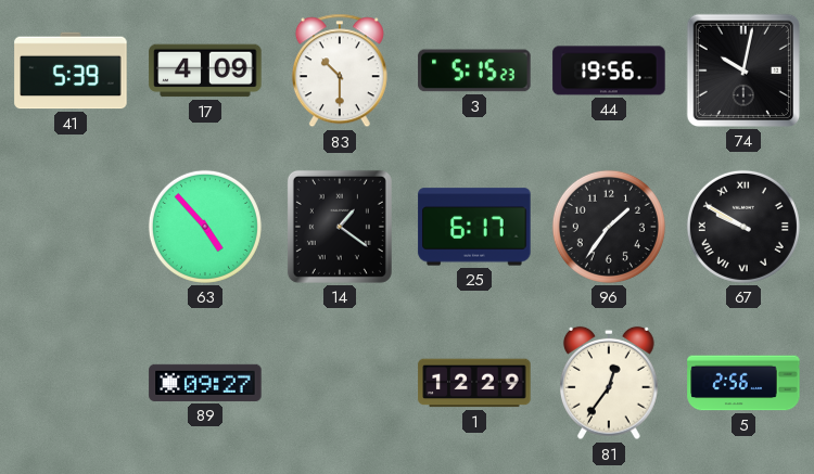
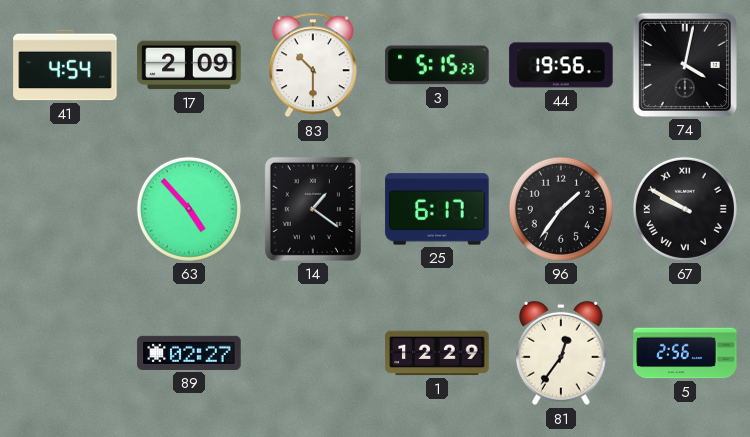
41: 5:39 -> 4:54 (65, 65)
17: 4:09 -> 2:09 (189, 65)
74: 10:02 -> 4:02 (685, 65)
89: 09:27 -> 02:27 (189, 353)
